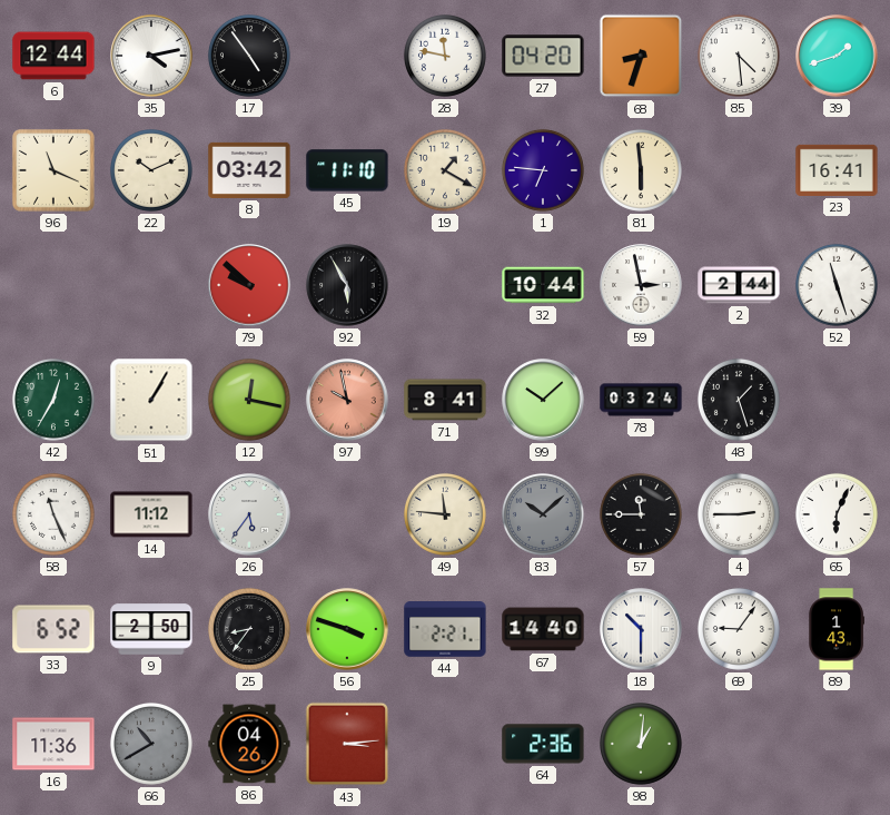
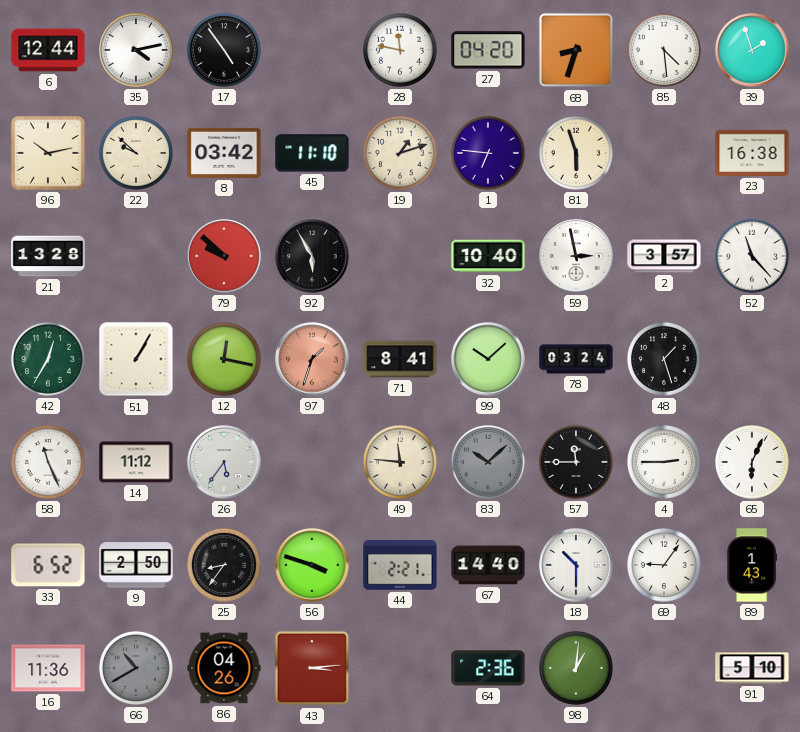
39: 1:42 -> 1:57 (752, 50)
96: 11:19 -> 10:13 (48, 153)
22: 10:11 -> 9:52 (136, 153)
19: 1:20 -> 1:12 (400, 153)
81: 5:59 -> 5:57 (576, 153)
23: 16:41 -> 16:38 (752, 153)
21: none -> 13:28 (48, 256)
32: 10:44 -> 10:40 (488, 256)
2: 2:44 -> 3:57 (664, 256)
52: 11:27 -> 11:23 (752, 256)
97: 9:58 -> 1:33 (312, 359)
91: none -> 5:10 (752, 668)
